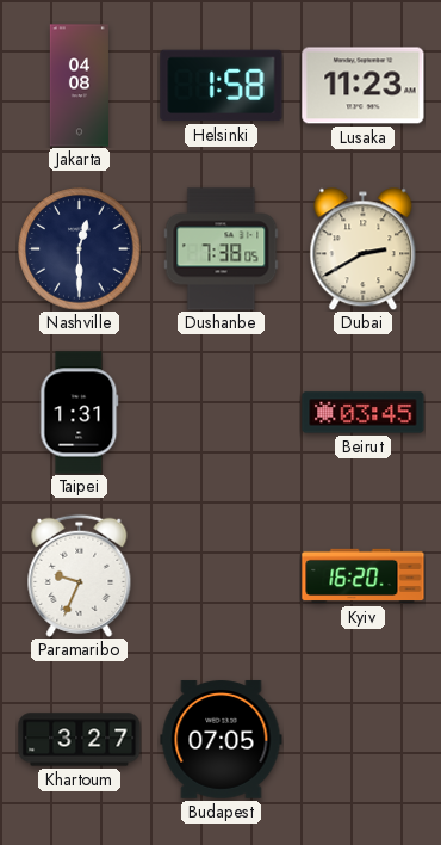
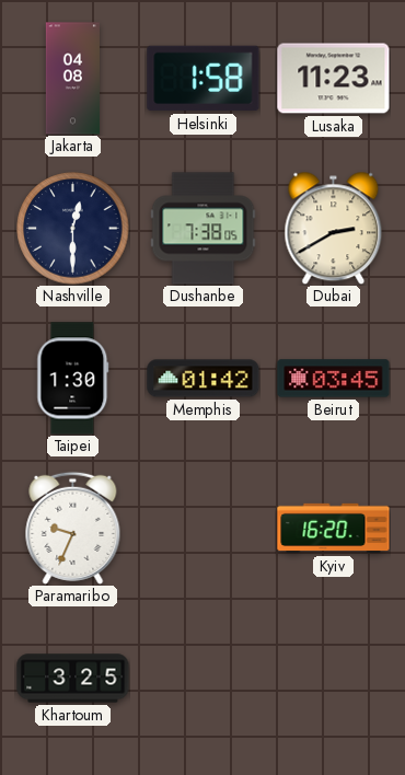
Taipei: 1:31 -> 1:30 (73, 379)
Memphis: none -> 01:42 (204, 379)
Khartoum: 3:27 -> 3:25 (73, 679)
Budapest: 07:05 -> none (222, 740)
